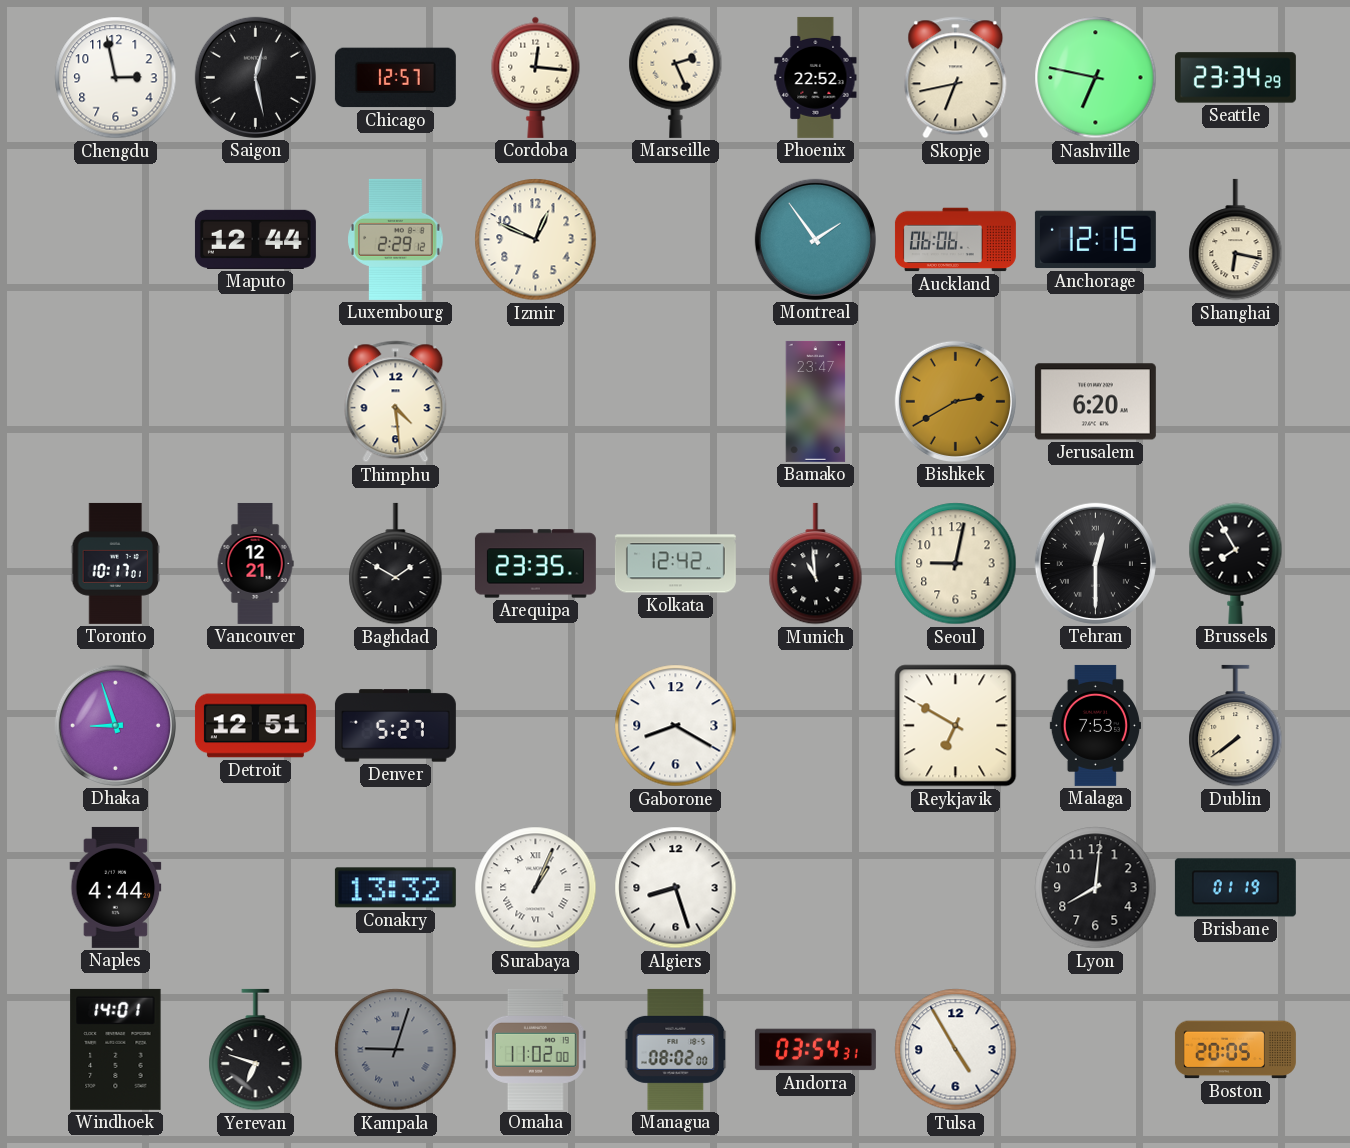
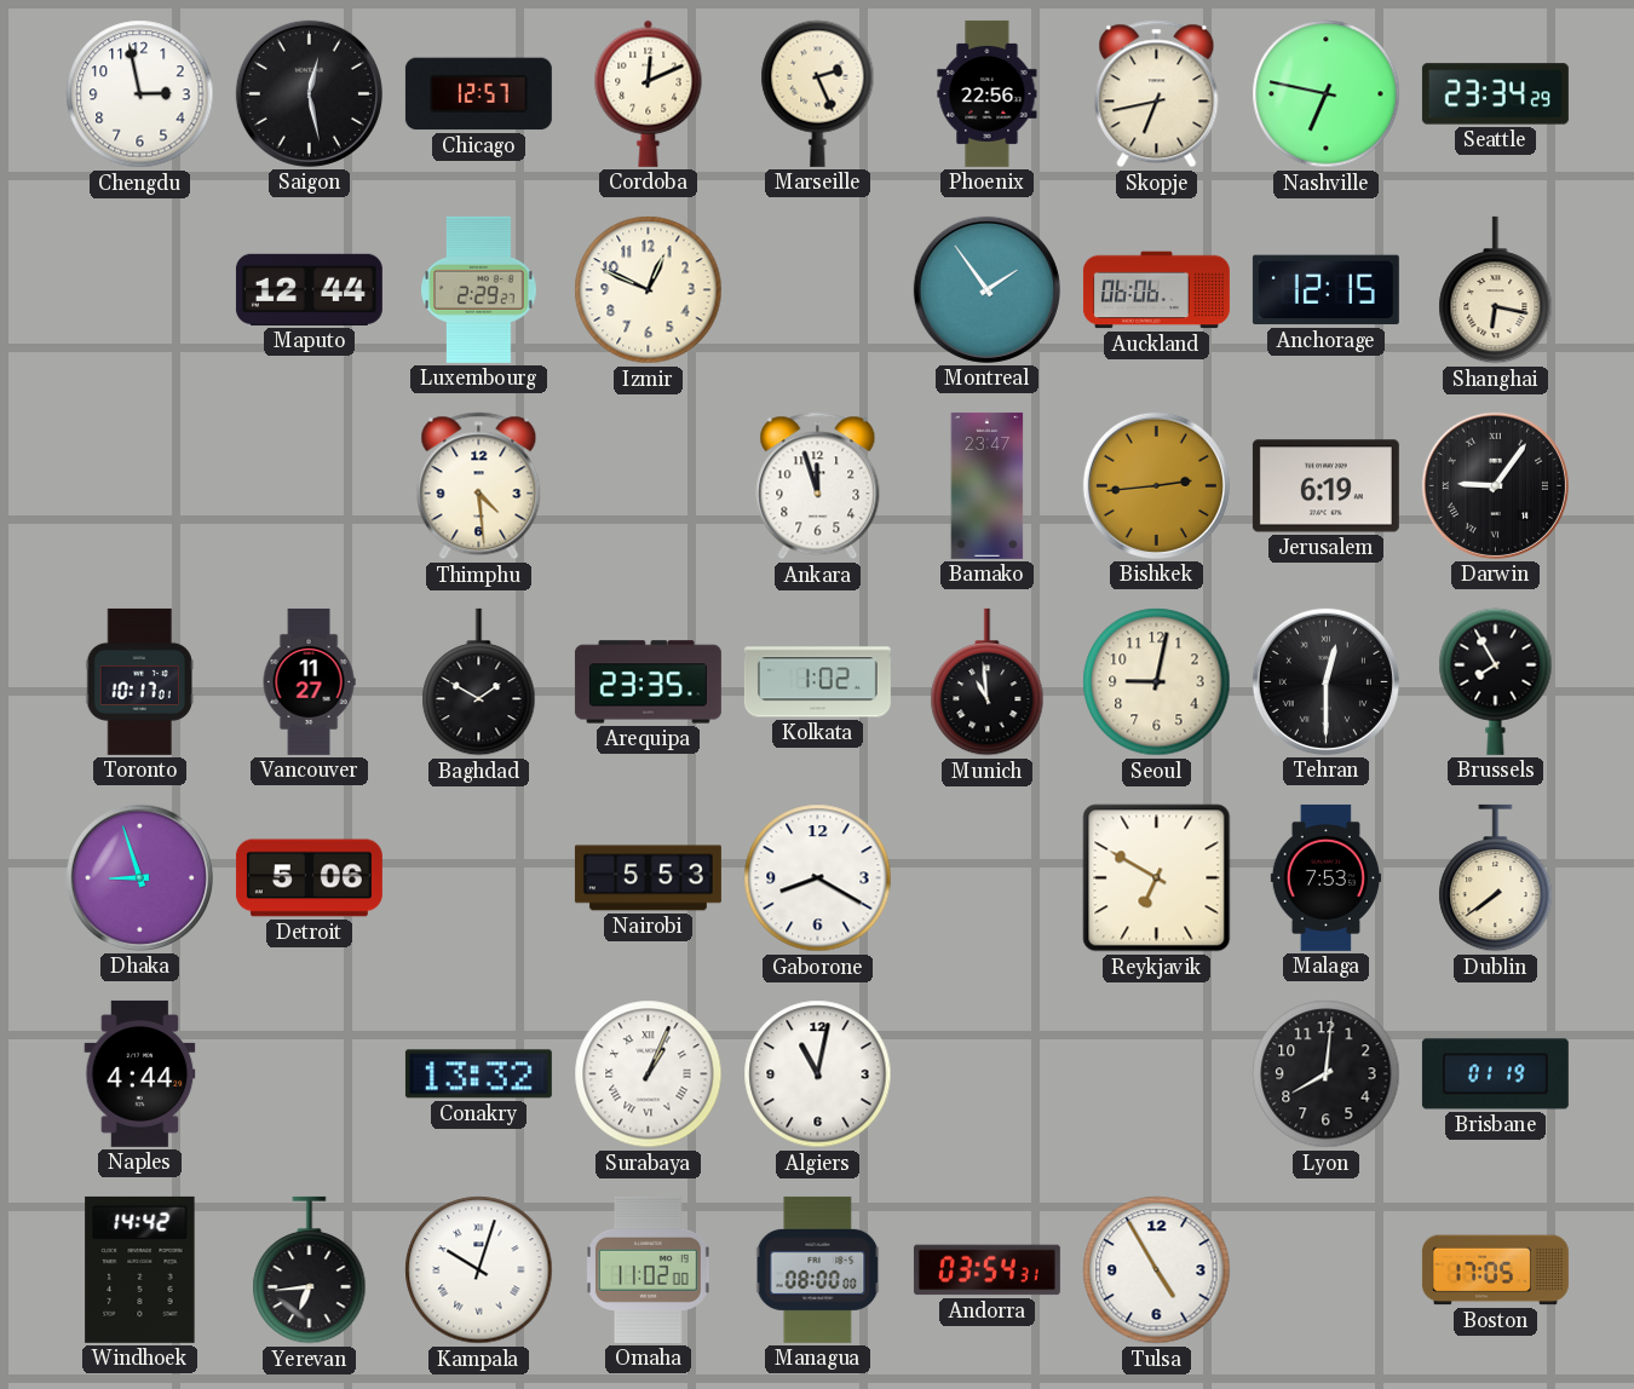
Cordoba: 12:16 -> 12:11 (649, 93)
Phoenix: 22:52 -> 22:56 (988, 93)
Luxembourg: 2:29:12 -> 2:29:27 (479, 289)
Ankara: none -> 11:57 (818, 486)
Bishkek: 2:40 -> 2:44 (1156, 485)
Jerusalem: 6:20 -> 6:19 (1325, 486)
Darwin: none -> 9:06 (1495, 485)
Vancouver: 12:21 -> 11:27 (309, 681)
Kolkata: 12:42 -> 1:02 (817, 682)
Detroit: 12:51 -> 5:06 (309, 878)
Denver: 5:27 -> none (395, 726)
Nairobi: none -> 5:53 (648, 878)
Algiers: 8:27 -> 11:02 (818, 1074)
Windhoek: 14:01 -> 14:42 (140, 1269)
Yerevan: 6:48 -> 6:44 (310, 1270)
Kampala: 9:03 -> 10:03 (479, 1270)
Kampala dial: grey -> white (479, 1270)
Managua: 08:02 -> 08:00 (818, 1269)
Boston: 20:05 -> 17:05 (1495, 1270)
